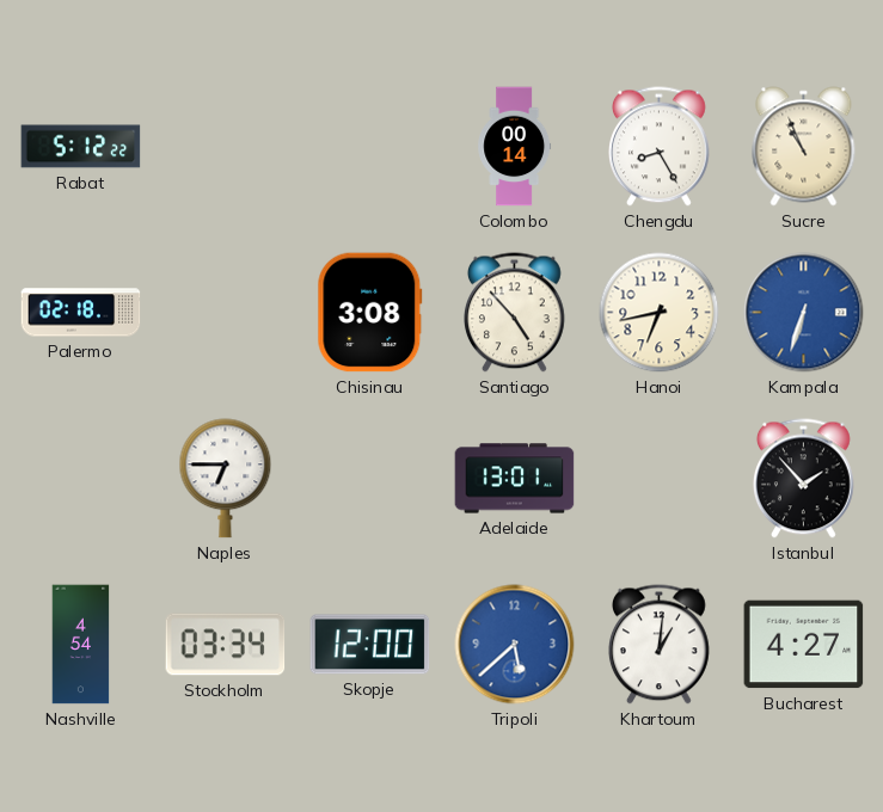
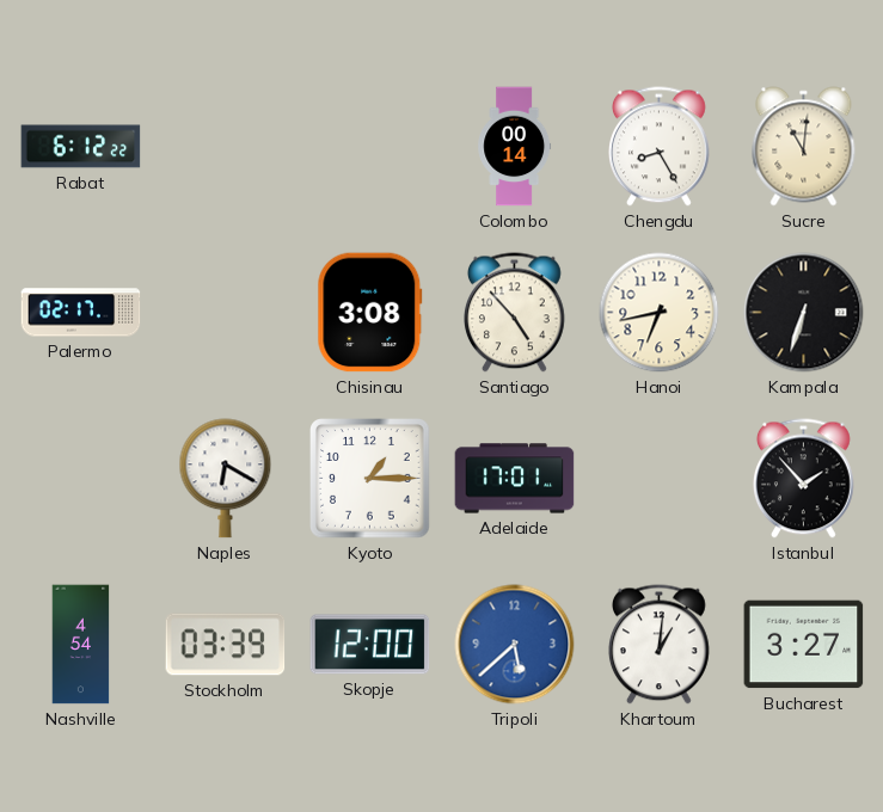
Rabat: 5:12 -> 6:12 (81, 147)
Sucre: 10:56 -> 11:01 (804, 147)
Palermo: 02:18 -> 02:17 (81, 313)
Kampala dial: blue -> black (804, 313)
Naples: 6:45 -> 6:20 (226, 479)
Kyoto: none -> 1:15 (370, 479)
Adelaide: 13:01 -> 17:01 (515, 479)
Stockholm: 03:34 -> 03:39 (226, 645)
Bucharest: 4:27 -> 3:27 (804, 645)
